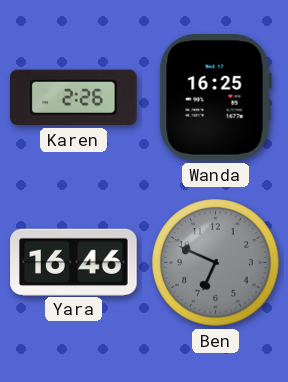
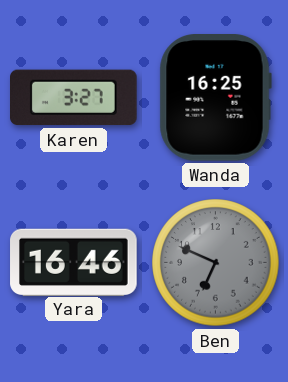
Karen: 2:26 -> 3:27 (74, 98)
